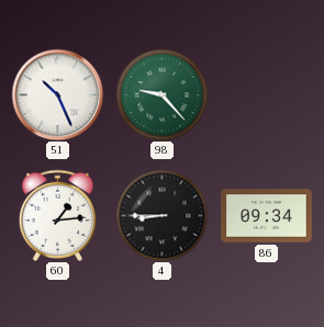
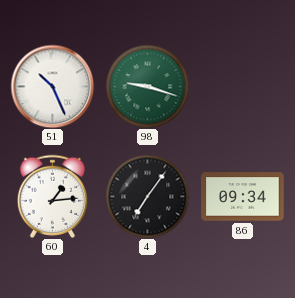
98: 9:23 -> 9:18 (147, 86)
4: 8:45 -> 7:06 (147, 196)
